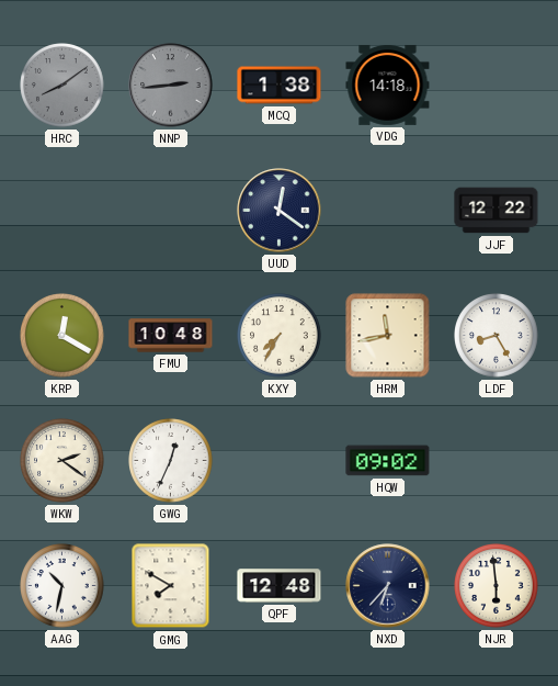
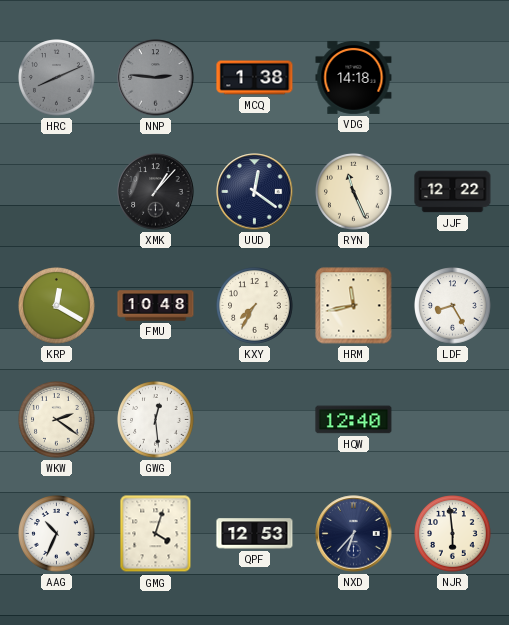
HRC: 8:09 -> 8:11 (57, 78)
NNP: 2:44 -> 2:46 (156, 78)
XMK: none -> 1:07 (156, 192)
RYN: none -> 11:26 (354, 192)
GWG: 12:34 -> 12:29 (156, 420)
HQW: 09:02 -> 12:40 (354, 420)
AAG: 10:32 -> 10:34 (57, 534)
GMG: 7:50 -> 4:03 (156, 534)
QPF: 12:48 -> 12:53 (255, 534)
